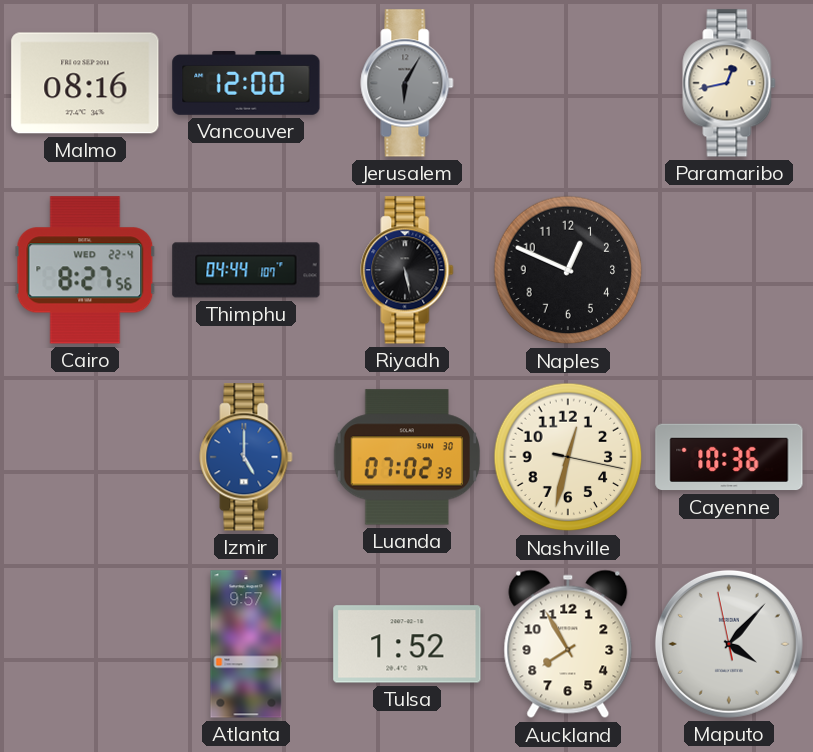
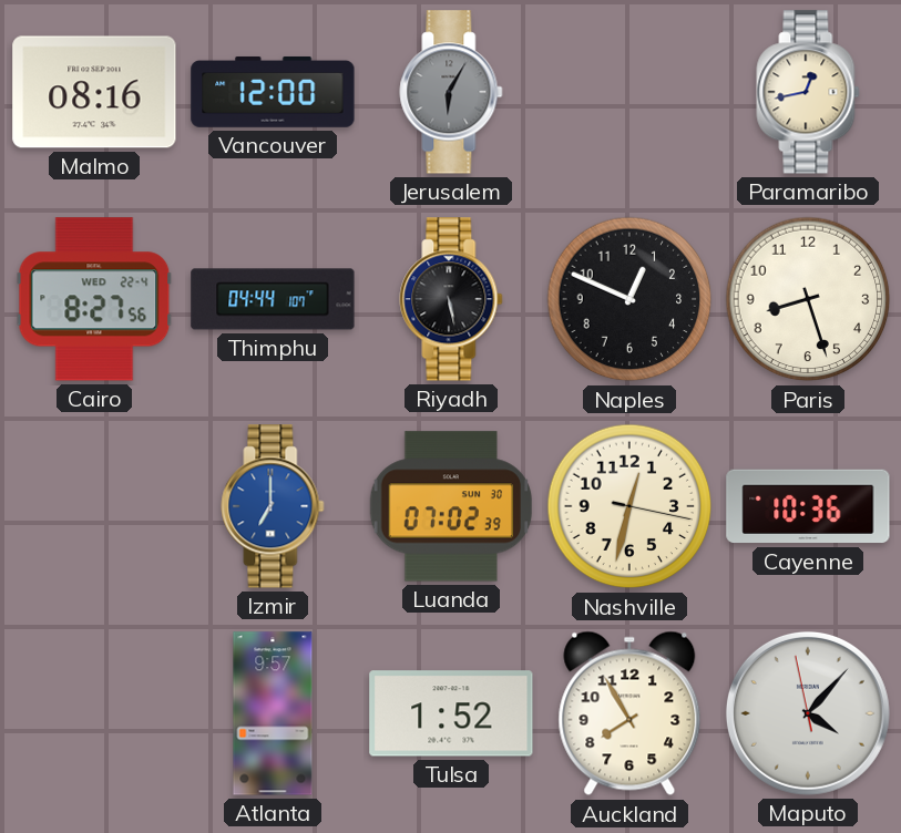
Paris: none -> 8:27 (808, 299)
Izmir: 5:00 -> 7:00 (273, 506)
